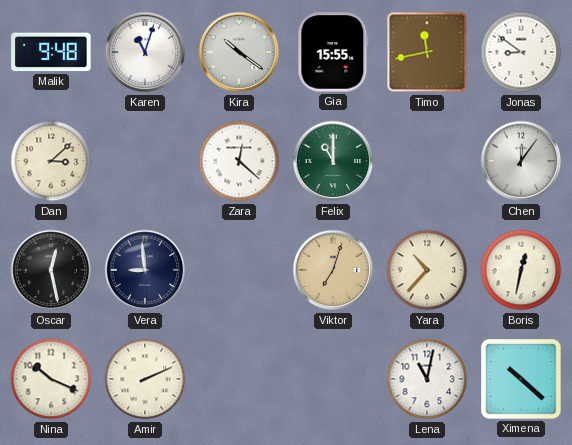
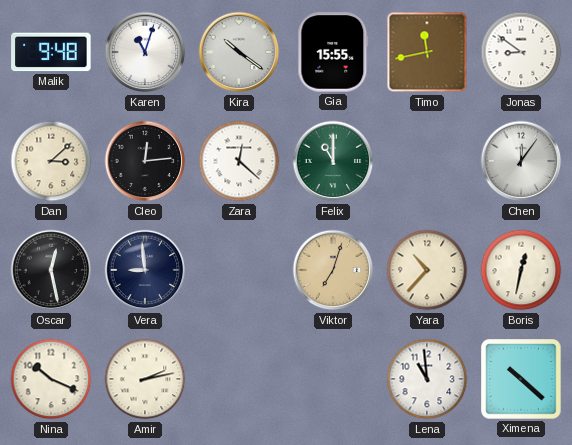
Cleo: none -> 12:14 (145, 161)
Amir: 2:11 -> 2:13 (145, 379)
Lena: 11:02 -> 10:59 (427, 379)
